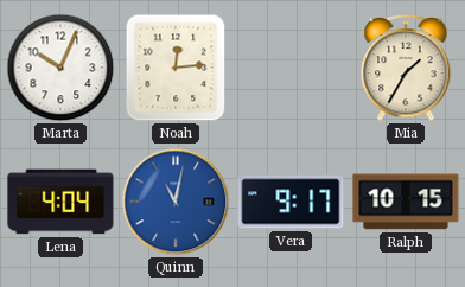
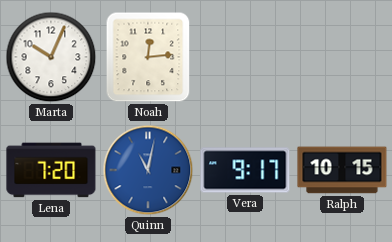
Mia: 1:35 -> none (406, 69)
Lena: 4:04 -> 7:20 (51, 170)
